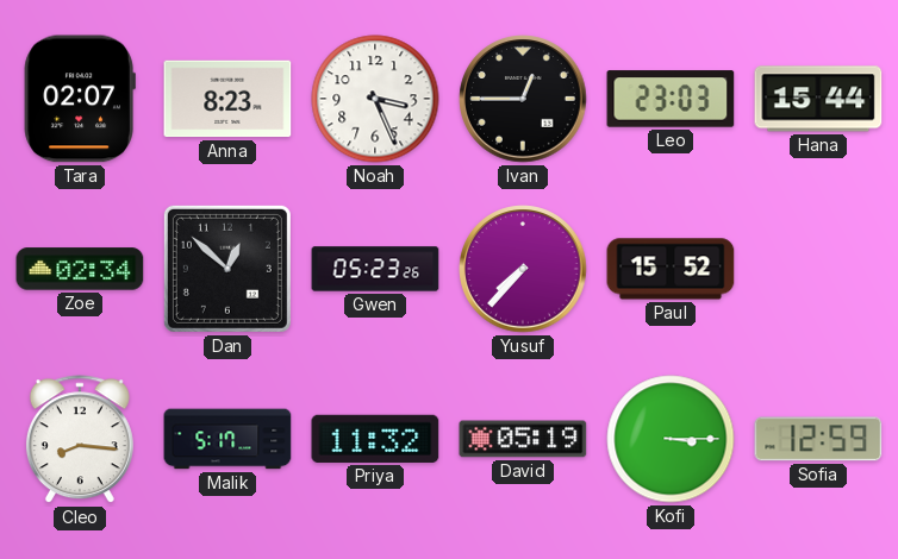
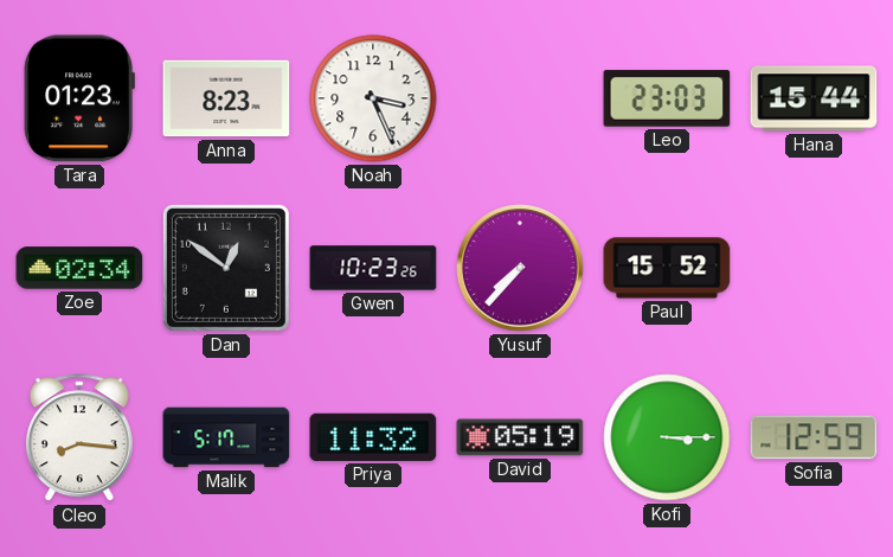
Tara: 02:07 -> 01:23 (79, 98)
Ivan: 12:45 -> none (523, 99)
Dan: 12:52 -> 12:51 (226, 268)
Gwen: 05:23 -> 10:23 (373, 268)
